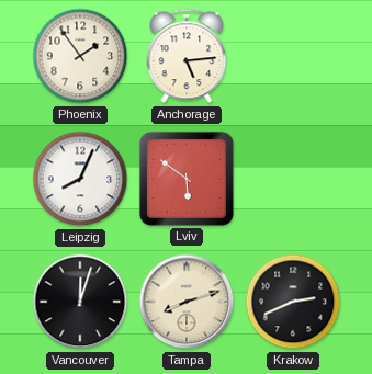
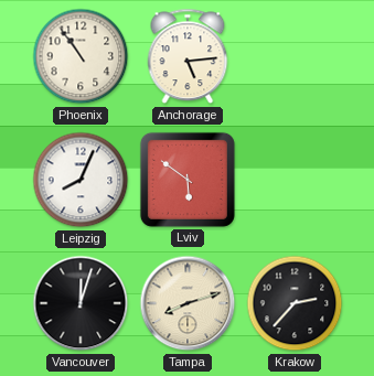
Phoenix: 1:54 -> 10:54 (81, 56)
Krakow: 2:41 -> 2:37 (295, 303)
